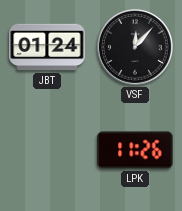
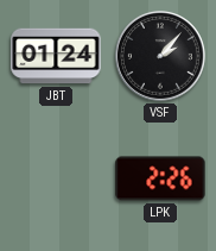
VSF: 12:07 -> 2:07 (161, 57)
LPK: 11:26 -> 2:26 (160, 178)
